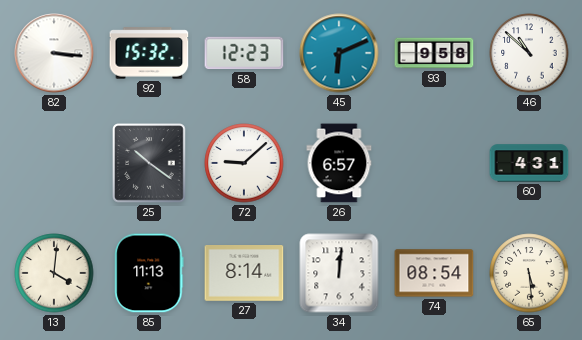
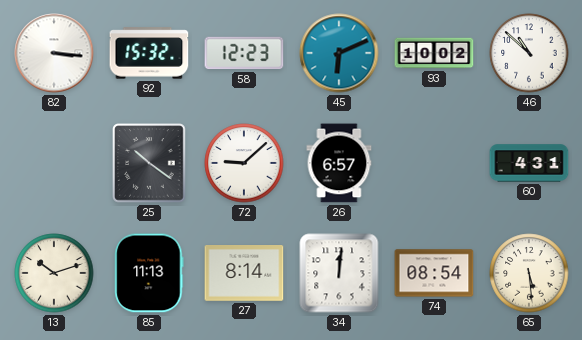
93: 9:58 -> 10:02 (434, 53)
13: 4:01 -> 10:12 (54, 273)
